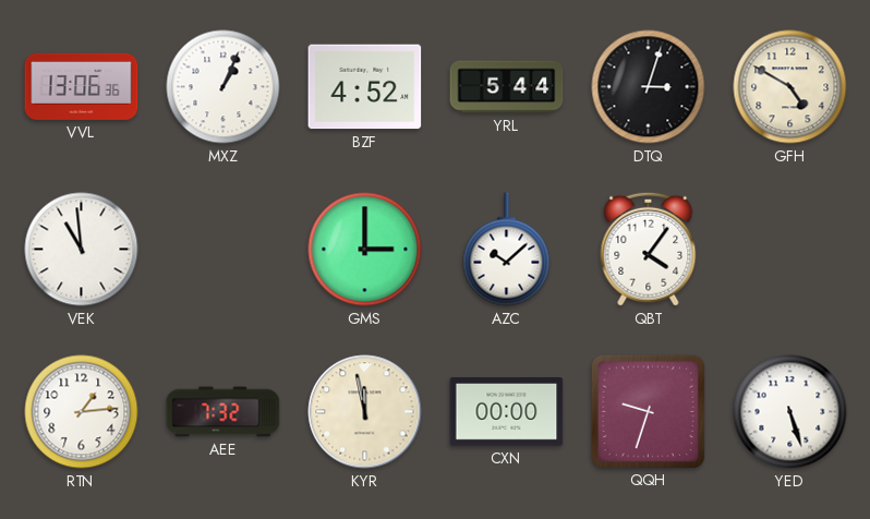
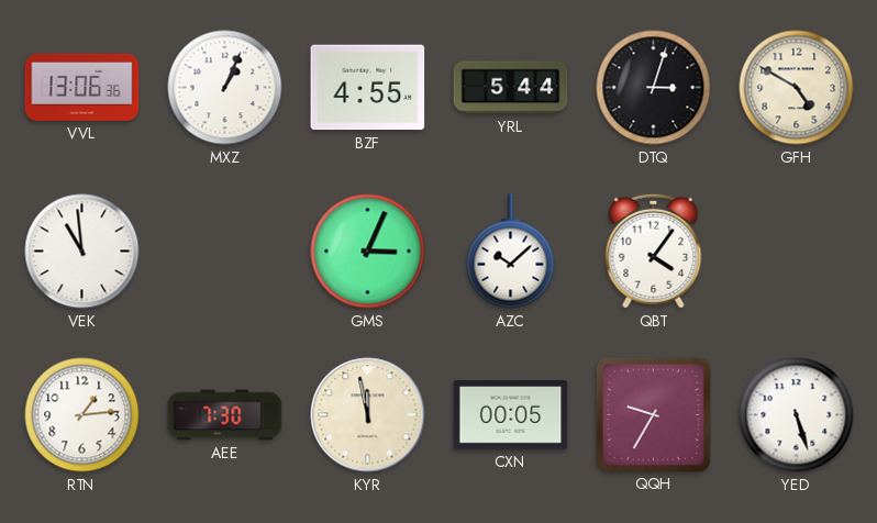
BZF: 4:52 -> 4:55 (368, 88)
GMS: 3:00 -> 3:04 (368, 252)
AEE: 7:32 -> 7:30 (225, 415)
CXN: 00:00 -> 00:05 (511, 415)
QQH: 9:33 -> 9:35 (653, 414)
